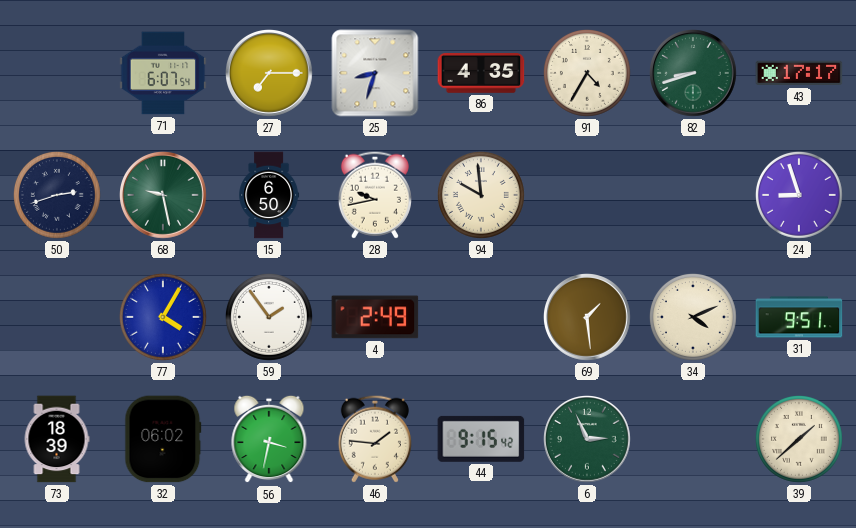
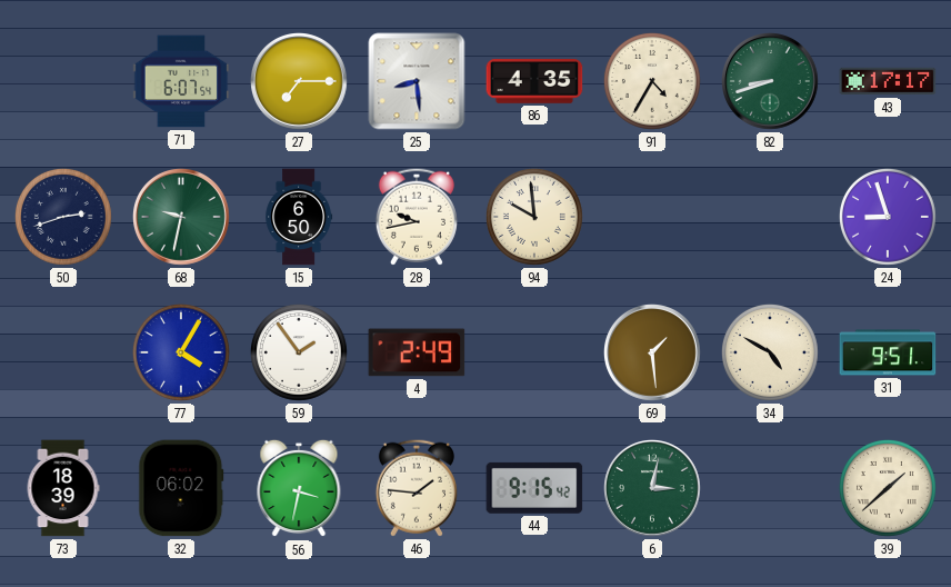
25: 8:33 -> 8:29 (417, 81)
68: 9:28 -> 9:32 (182, 218)
34: 4:11 -> 4:50 (770, 352)
6: 2:56 -> 3:02 (653, 489)
